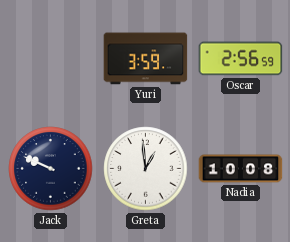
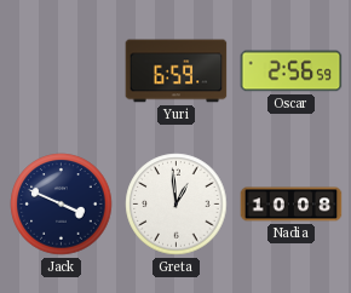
Yuri: 3:59 -> 6:59 (177, 71)
Jack: 9:49 -> 3:49 (62, 205)
